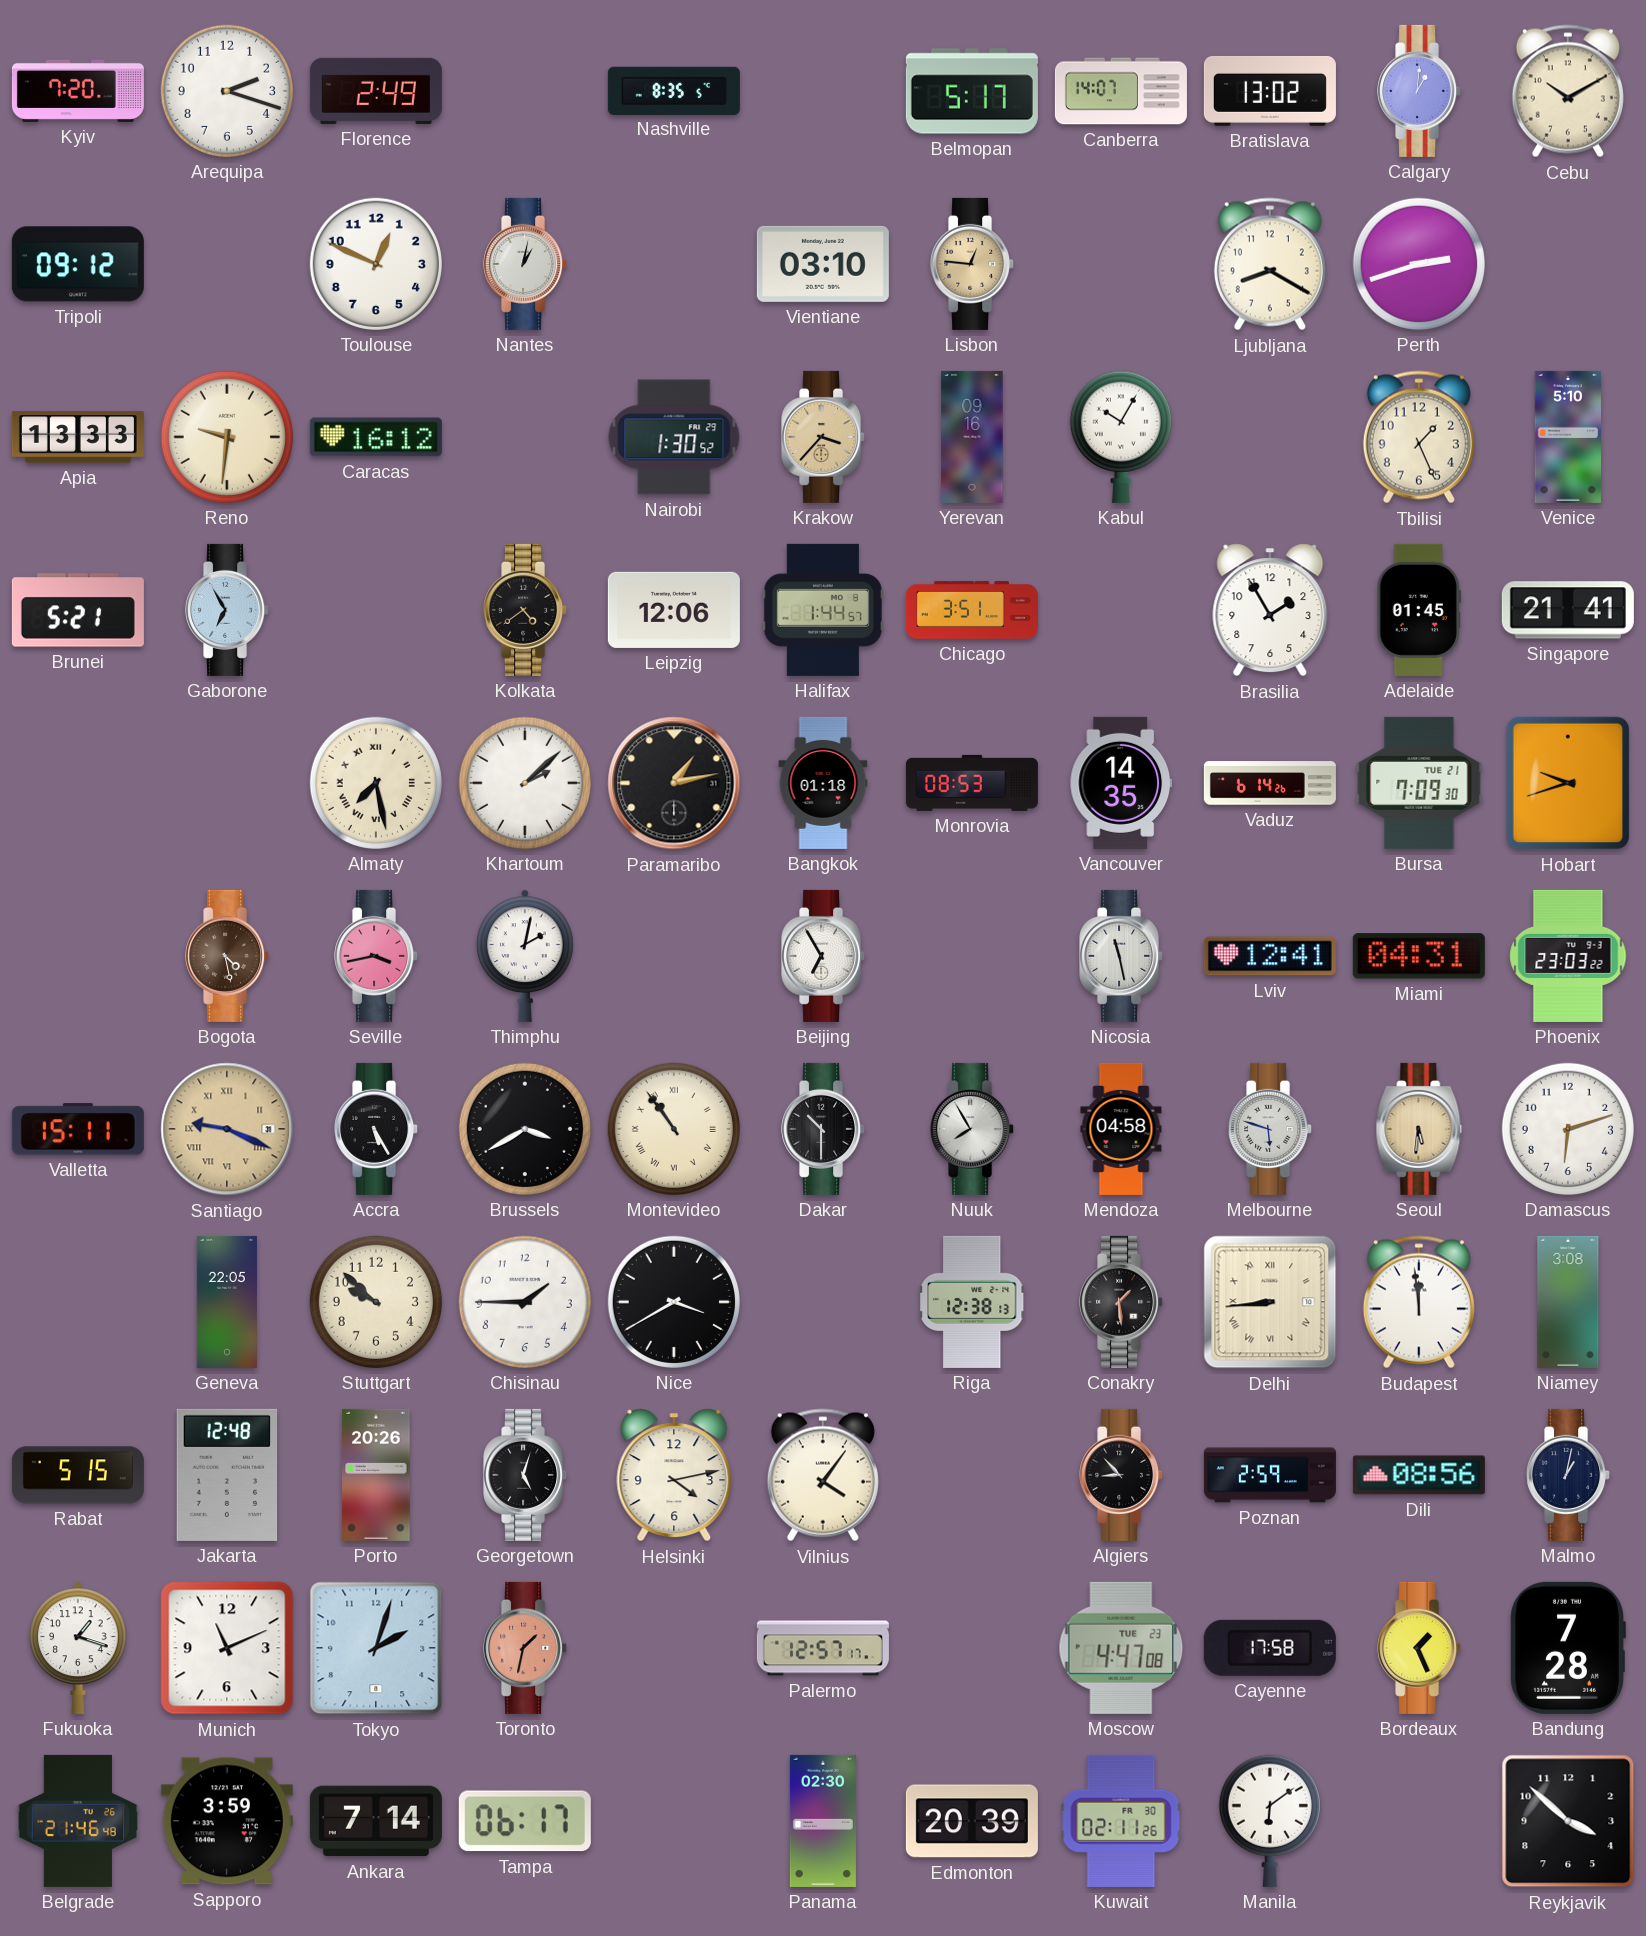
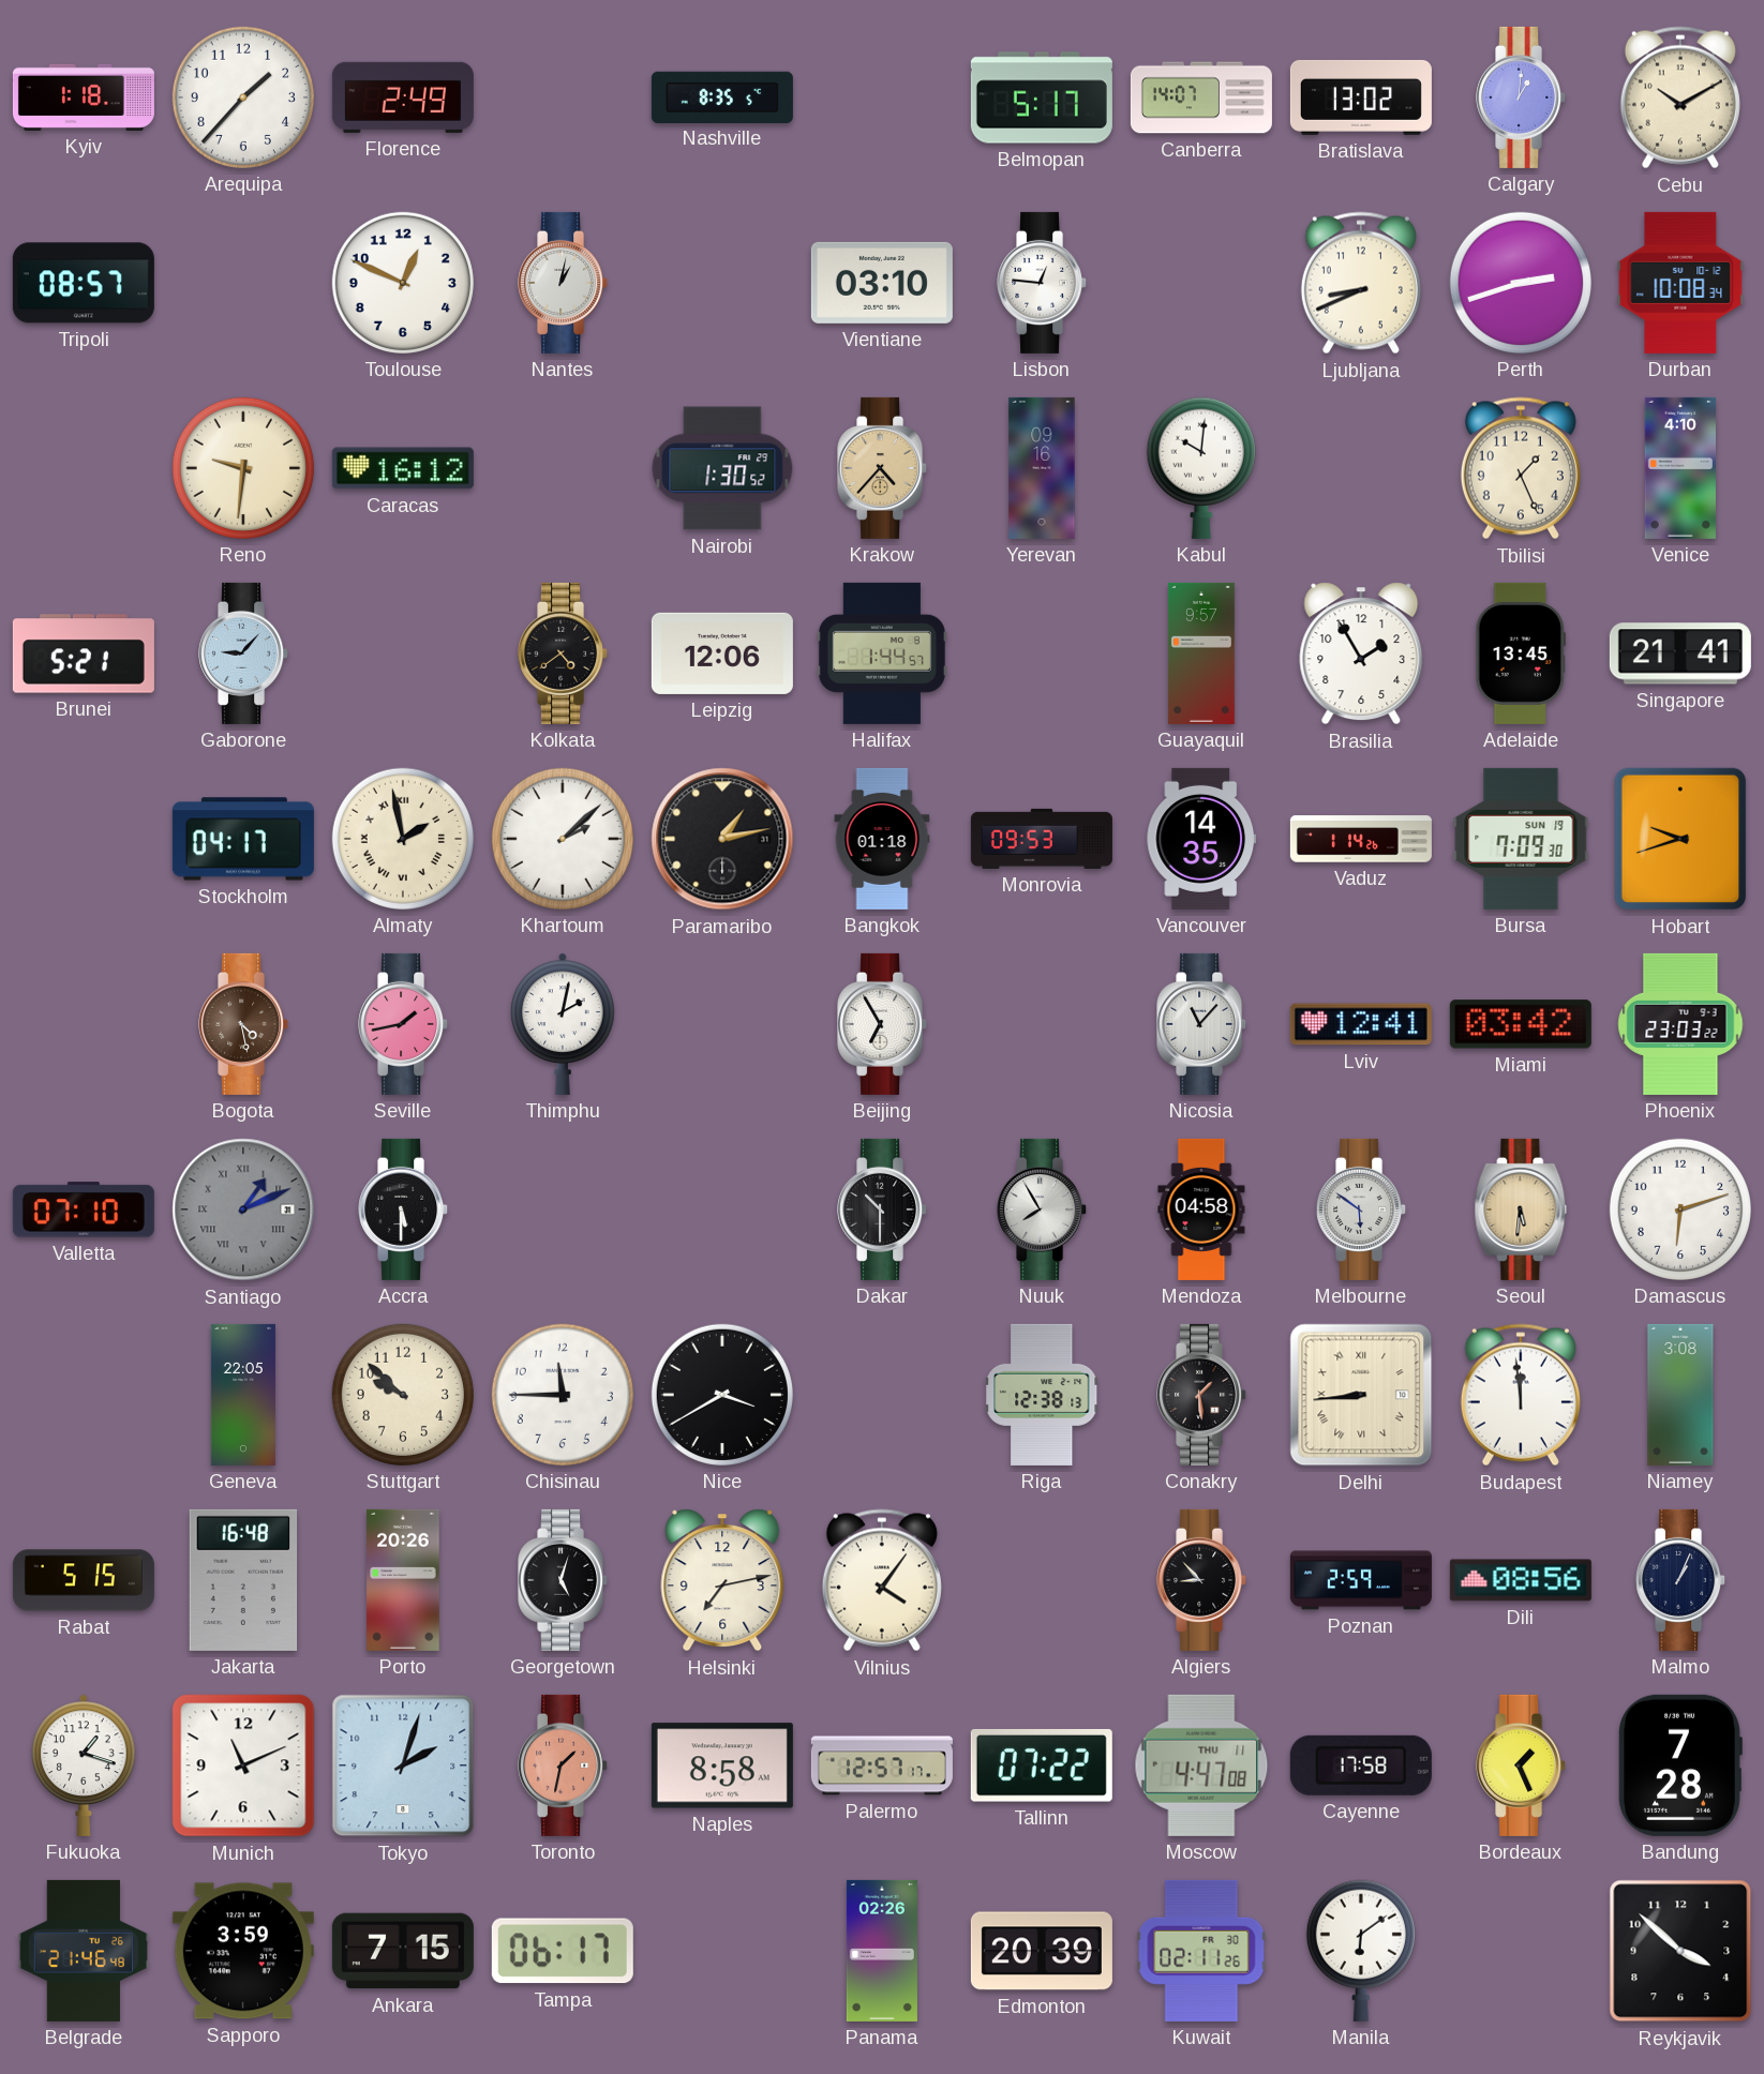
Kyiv: 7:20 -> 1:18 (84, 97)
Arequipa: 2:18 -> 1:37 (243, 97)
Tripoli: 09:12 -> 08:57 (84, 283)
Lisbon dial: champagne -> white (1043, 283)
Ljubljana: 8:20 -> 8:41 (1361, 283)
Durban: none -> 10:08 (1680, 283)
Apia: 13:33 -> none (78, 437)
Krakow: 3:37 -> 4:37 (883, 468)
Kabul: 10:05 -> 10:01 (1201, 468)
Venice: 5:10 -> 4:10 (1679, 468)
Gaborone: 6:55 -> 9:07 (244, 653)
Chicago: 3:51 -> none (972, 610)
Guayaquil: none -> 9:57 (1201, 653)
Adelaide: 01:45 -> 13:45 (1521, 653)
Stockholm: none -> 04:17 (243, 839)
Almaty: 7:28 -> 1:58 (403, 839)
Monrovia: 08:53 -> 09:53 (1042, 839)
Vaduz: 6:14 -> 1:14 (1361, 839)
Bursa date: TUE 21 -> SUN 19 (1521, 839)
Seville: 3:43 -> 1:43 (404, 1024)
Nicosia: 11:28 -> 11:07 (1202, 1024)
Miami: 04:31 -> 03:42 (1521, 1024)
Valletta: 15:11 -> 07:10 (84, 1209)
Santiago: 9:19 -> 1:11 (243, 1209)
Santiago dial: champagne -> grey (243, 1209)
Accra: 5:25 -> 5:30 (404, 1209)
Brussels: 3:40 -> none (525, 1129)
Montevideo: 10:54 -> none (674, 1129)
Melbourne: 5:48 -> 5:51 (1362, 1209)
Chisinau: 1:45 -> 11:45 (563, 1395)
Jakarta: 12:48 -> 16:48 (243, 1580)
Helsinki: 4:13 -> 7:13 (722, 1580)
Malmo: 1:02 -> 1:04 (1681, 1580)
Naples: none -> 8:58 (722, 1765)
Tallinn: none -> 07:22 (1042, 1765)
Moscow date: TUE 23 -> THU 11 (1201, 1765)
Ankara: 7:14 -> 7:15 (403, 1951)
Panama: 02:30 -> 02:26 (882, 1951)
